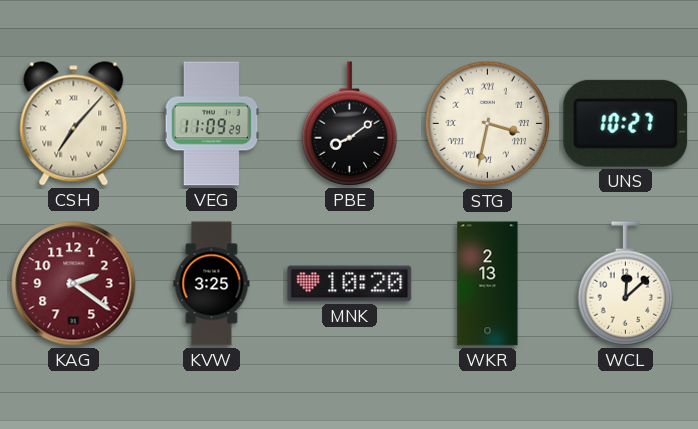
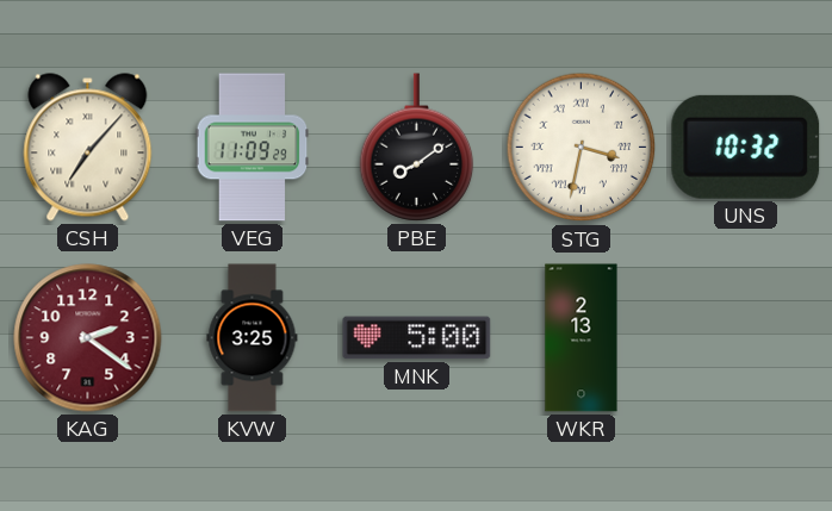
UNS: 10:27 -> 10:32 (746, 147)
MNK: 10:20 -> 5:00 (417, 338)
WCL: 12:08 -> none (626, 284)
